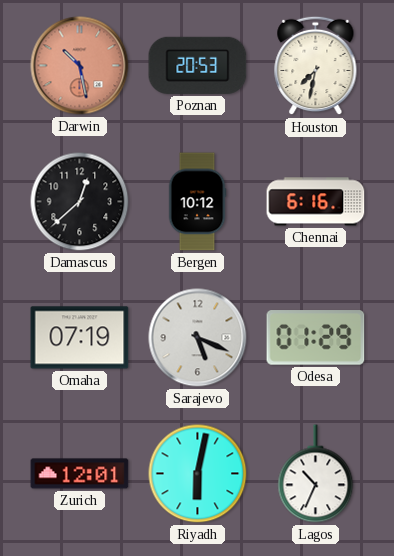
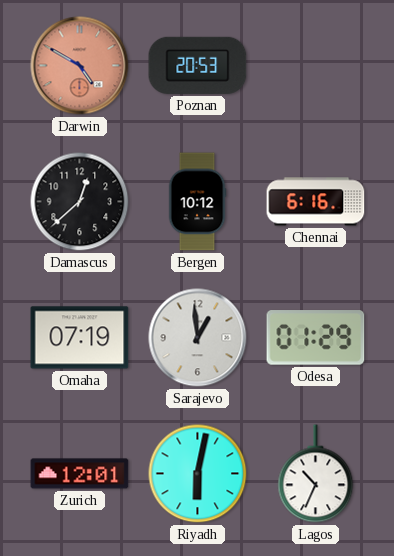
Darwin: 10:28 -> 4:50 (80, 66)
Houston: 7:32 -> none (316, 66)
Sarajevo: 5:19 -> 12:59 (198, 338)
